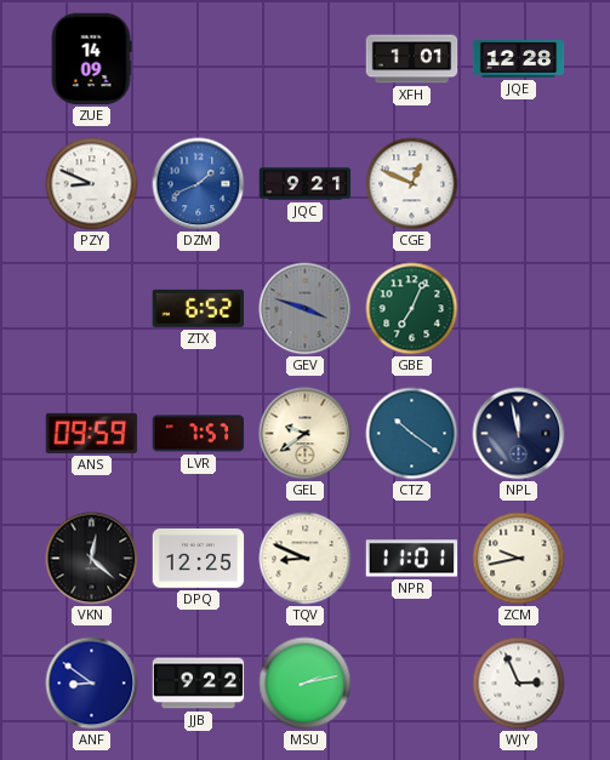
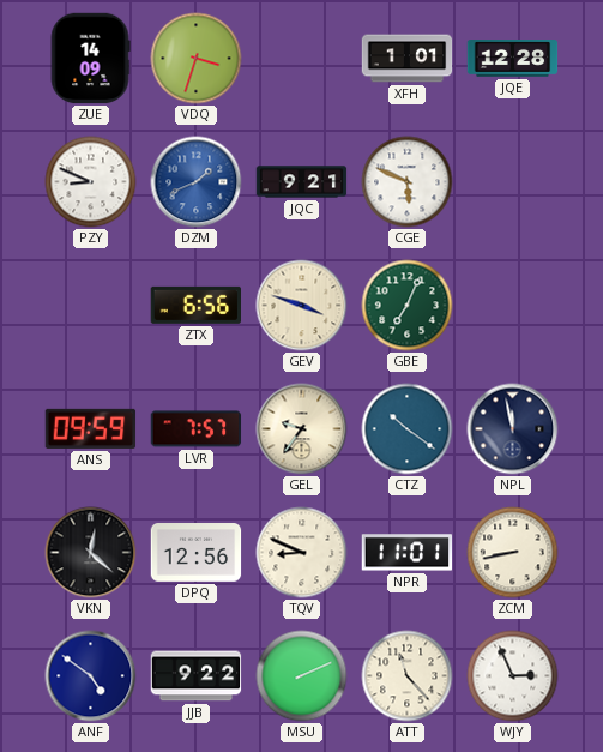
VDQ: none -> 3:33 (197, 59)
CGE: 12:49 -> 5:49 (408, 182)
ZTX: 6:52 -> 6:56 (197, 305)
GEV dial: grey -> cream (302, 306)
GEL: 9:39 -> 9:36 (302, 429)
DPQ: 12:25 -> 12:56 (197, 553)
ZCM: 9:43 -> 8:43 (513, 553)
ANF: 8:51 -> 4:51 (91, 676)
MSU: 2:13 -> 2:11 (302, 676)
ATT: none -> 11:23 (408, 676)
